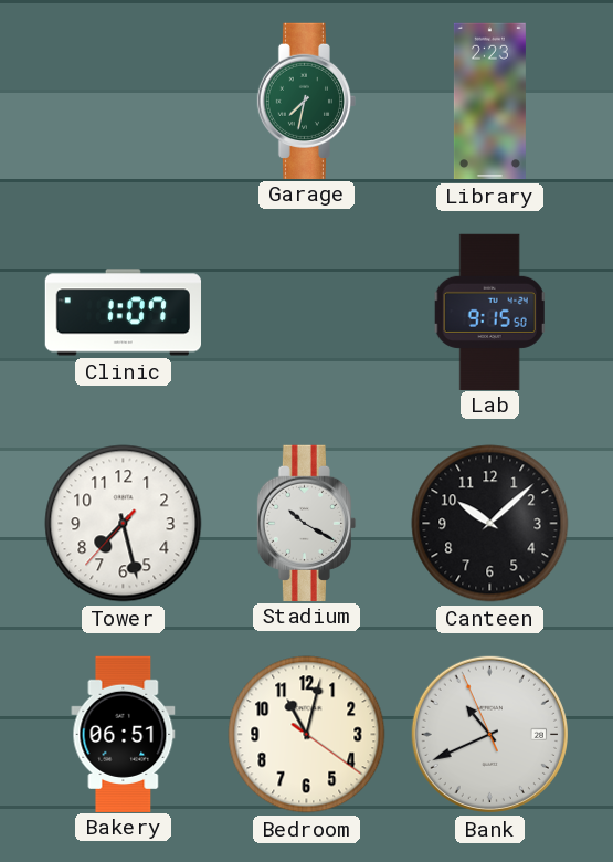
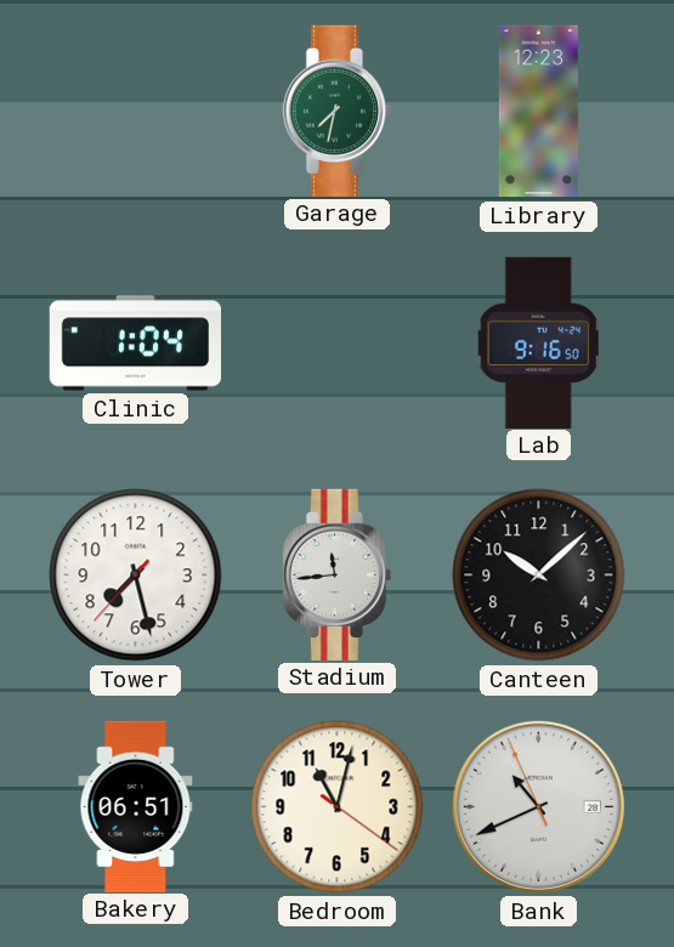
Library: 2:23 -> 12:23 (538, 112)
Clinic: 1:07 -> 1:04 (135, 344)
Lab: 9:15 -> 9:16 (538, 342)
Stadium: 10:20 -> 11:44 (338, 574)
